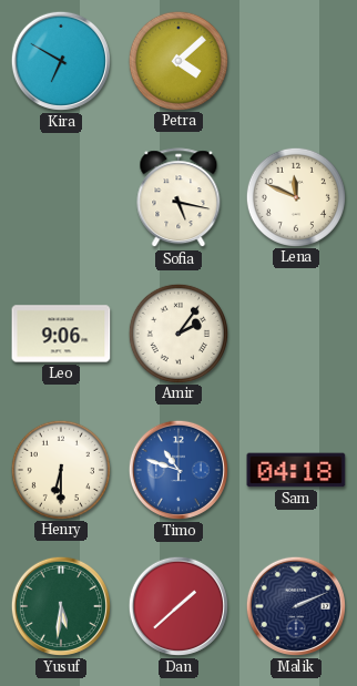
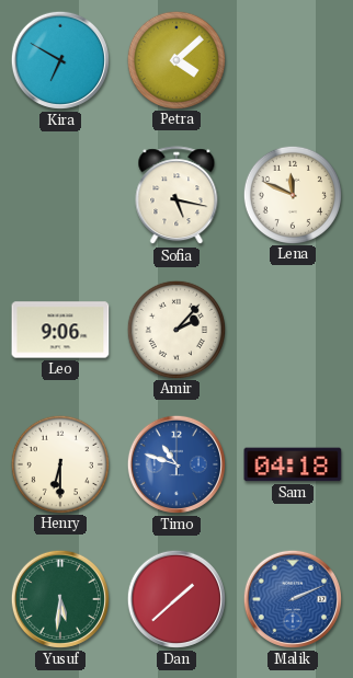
Amir: 2:06 -> 2:07 (175, 329)
Malik dial: navy -> blue (293, 599)
